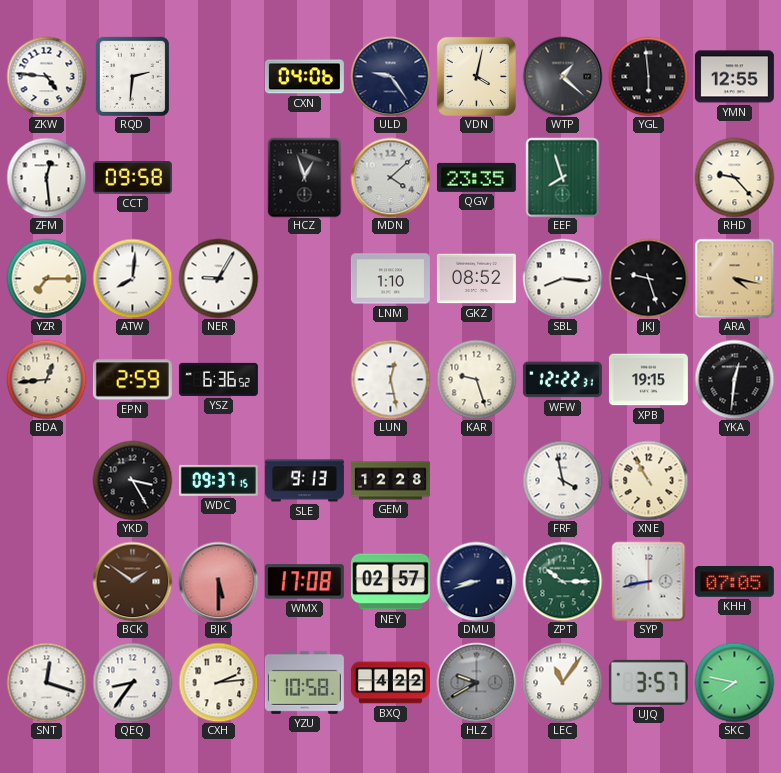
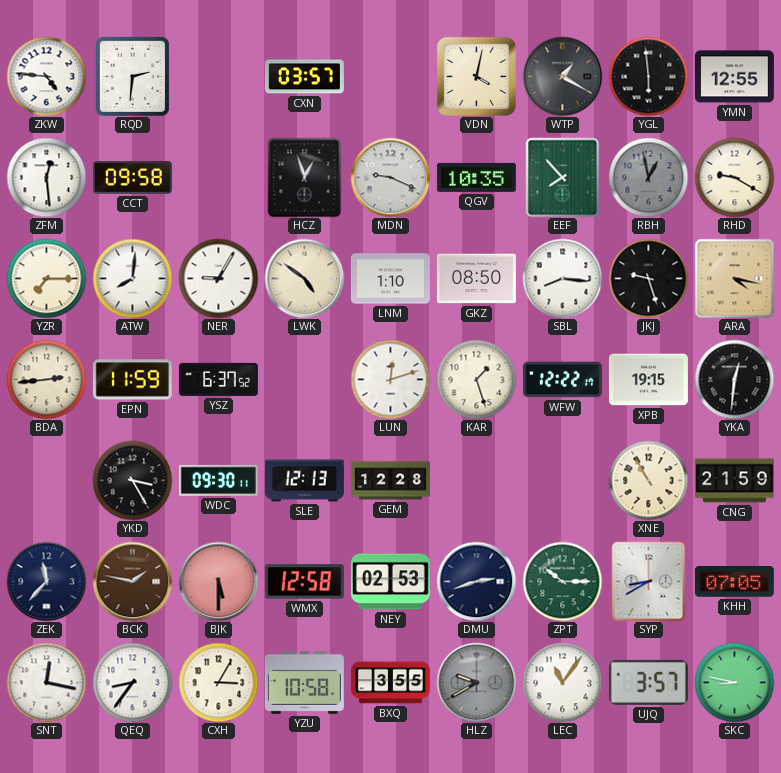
CXN: 04:06 -> 03:57 (304, 77)
ULD: 9:24 -> none (390, 76)
WTP: 1:22 -> 1:20 (562, 76)
MDN: 4:08 -> 9:19 (390, 177)
QGV: 23:35 -> 10:35 (476, 177)
EEF: 7:57 -> 7:53 (563, 177)
RBH: none -> 12:58 (648, 177)
RHD: 9:23 -> 9:20 (734, 177)
LWK: none -> 4:51 (304, 278)
GKZ: 08:52 -> 08:50 (476, 279)
BDA: 12:44 -> 2:44 (46, 379)
EPN: 2:59 -> 11:59 (132, 380)
YSZ: 6:36 -> 6:37 (218, 379)
LUN: 12:28 -> 12:12 (390, 379)
KAR: 9:27 -> 1:27 (476, 379)
WFW: 12:22:31 -> 12:22:17 (562, 380)
WDC: 09:37 -> 09:30 (218, 480)
SLE: 9:13 -> 12:13 (304, 481)
FRF: 3:58 -> none (562, 480)
CNG: none -> 21:59 (734, 481)
ZEK: none -> 11:37 (46, 581)
BCK: 1:51 -> 1:47 (132, 581)
WMX: 17:08 -> 12:58 (304, 582)
NEY: 02:57 -> 02:53 (390, 582)
DMU: 8:42 -> 2:42 (476, 581)
SYP: 8:43 -> 8:40 (649, 581)
SNT: 12:18 -> 12:17 (46, 682)
CXH: 2:14 -> 3:05 (218, 682)
BXQ: 4:22 -> 3:55 (390, 683)
SKC: 7:47 -> 8:47 (734, 682)
